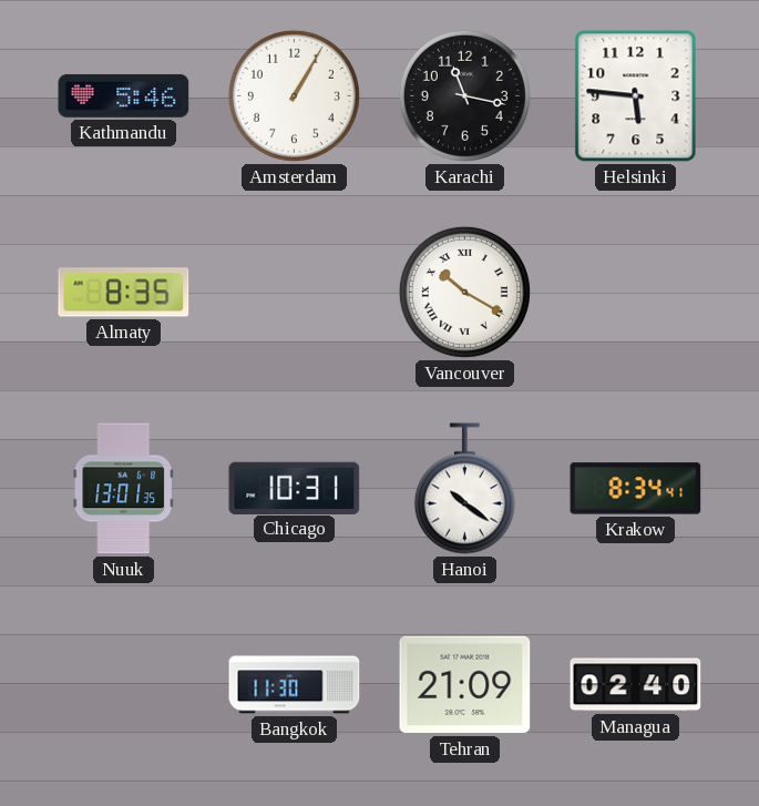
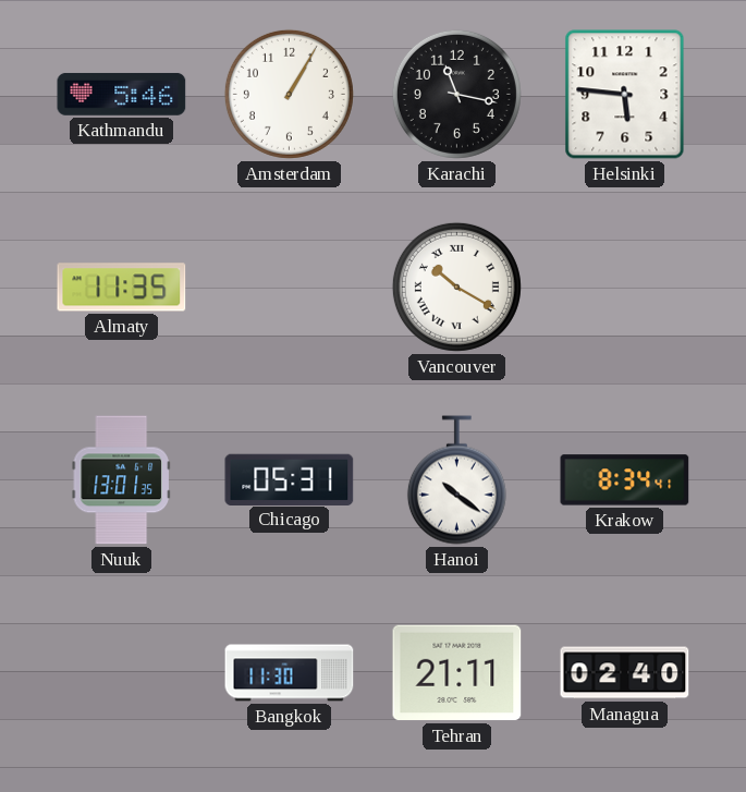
Almaty: 8:35 -> 11:35 (122, 288)
Chicago: 10:31 -> 05:31 (290, 479)
Tehran: 21:09 -> 21:11 (457, 673)
